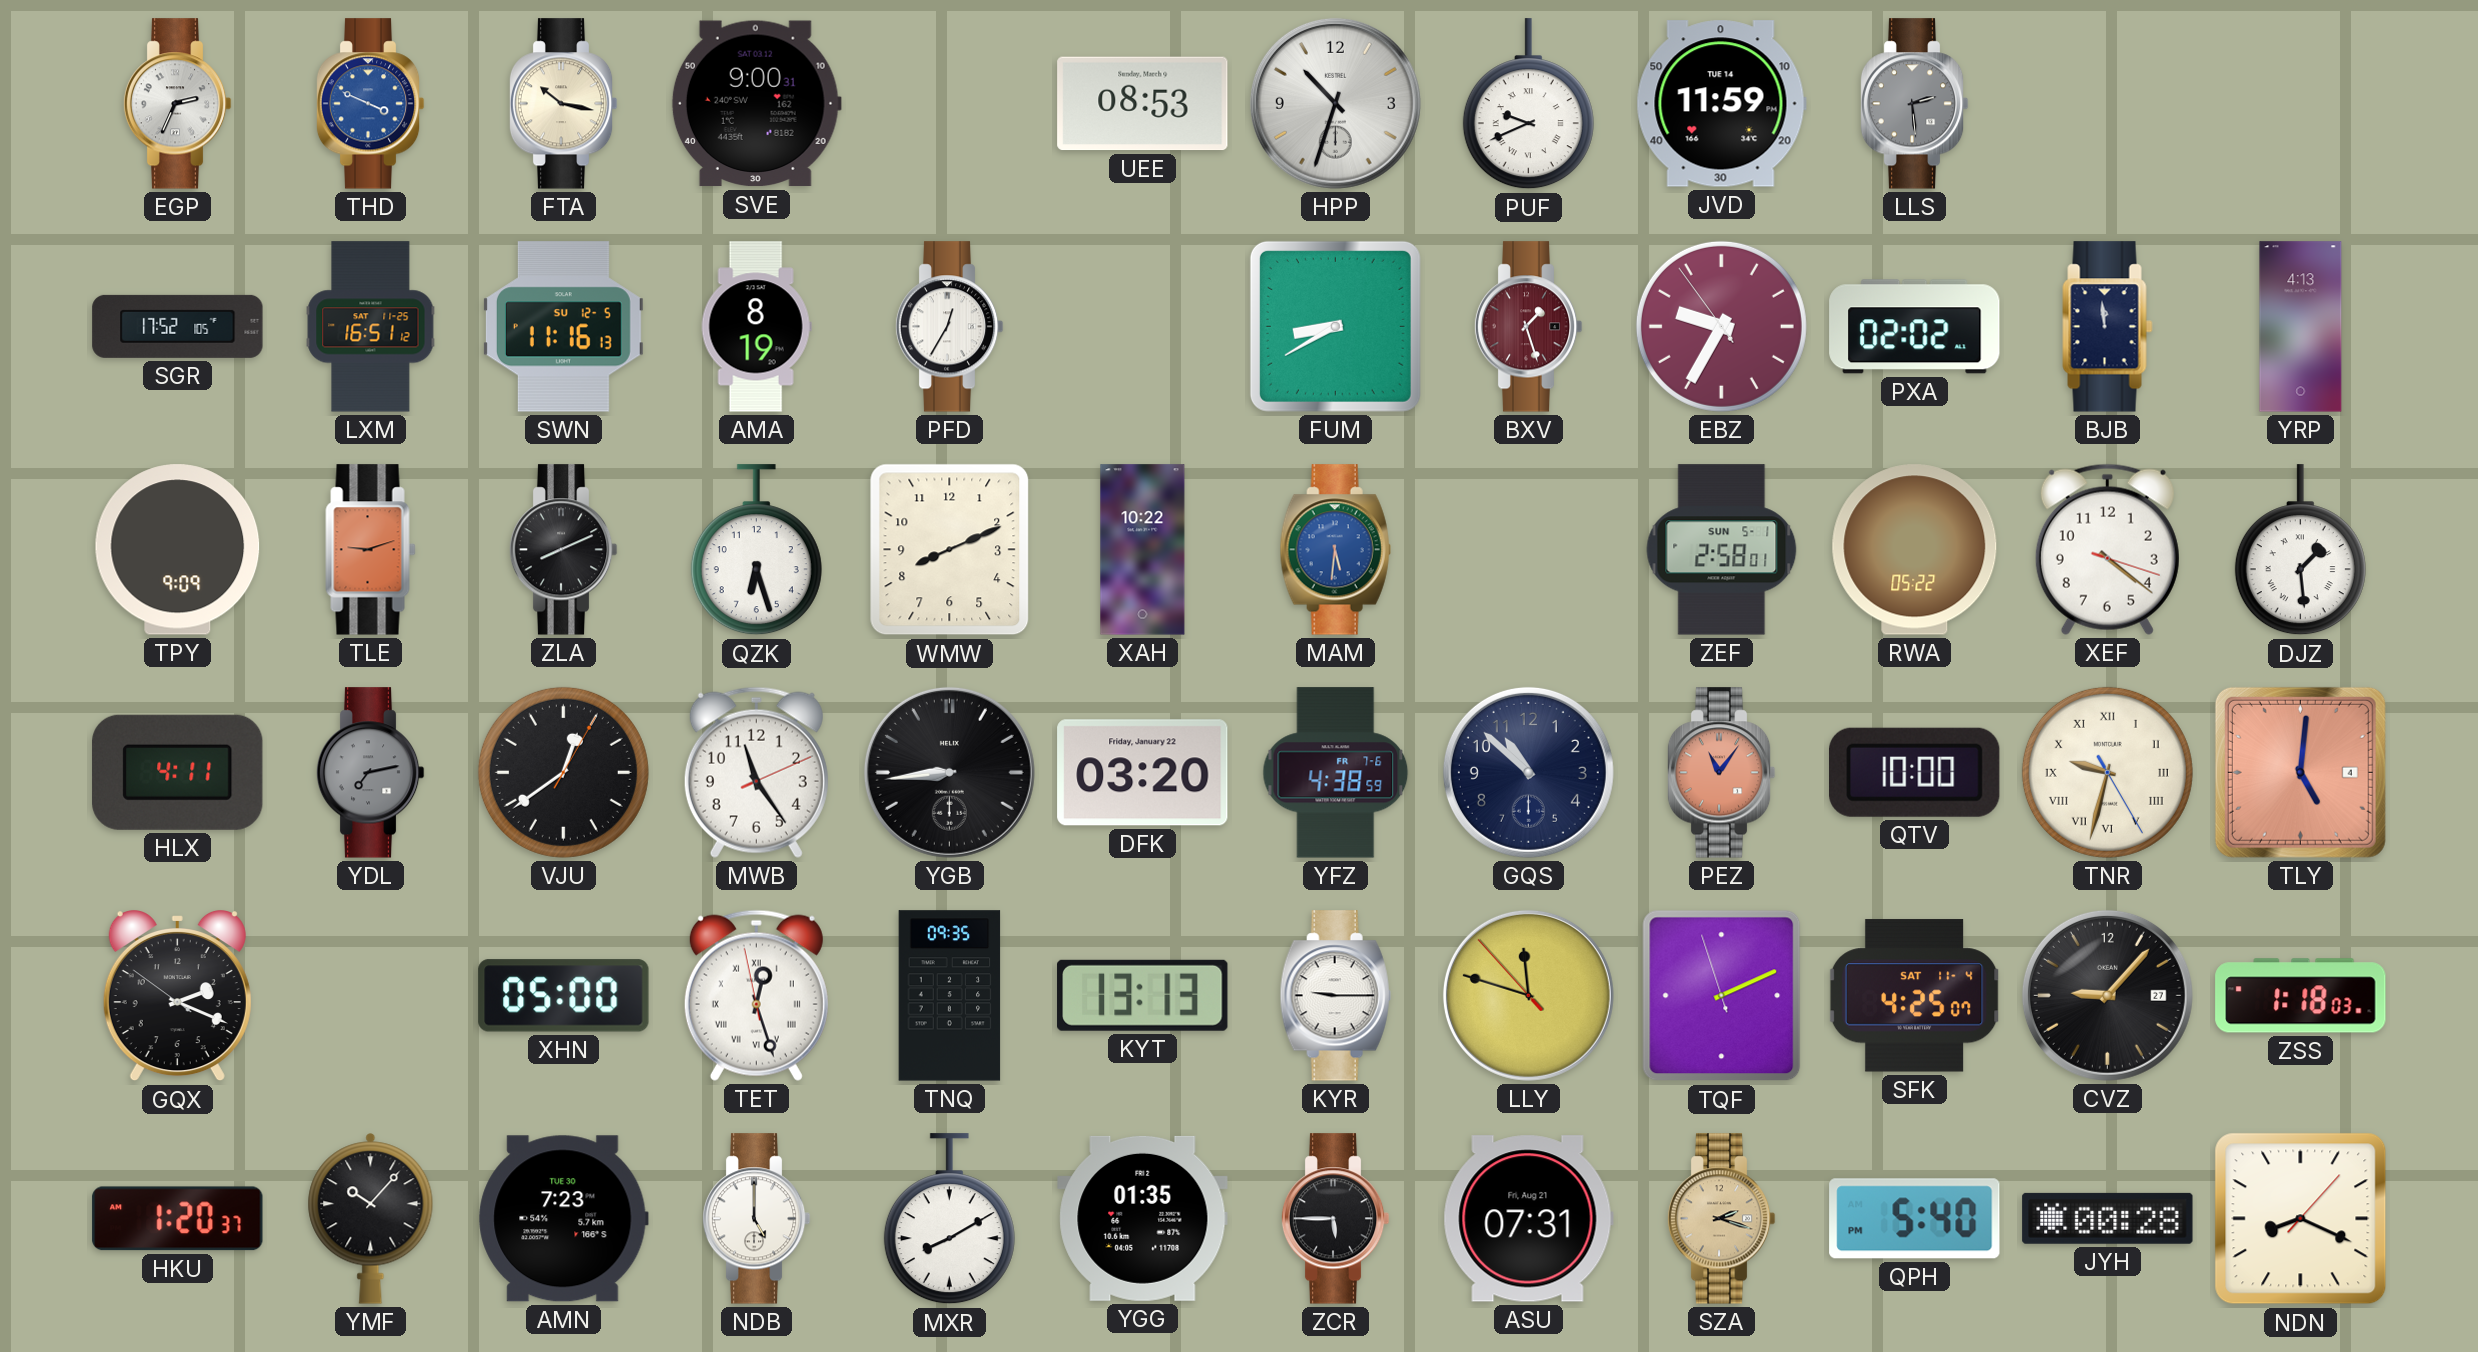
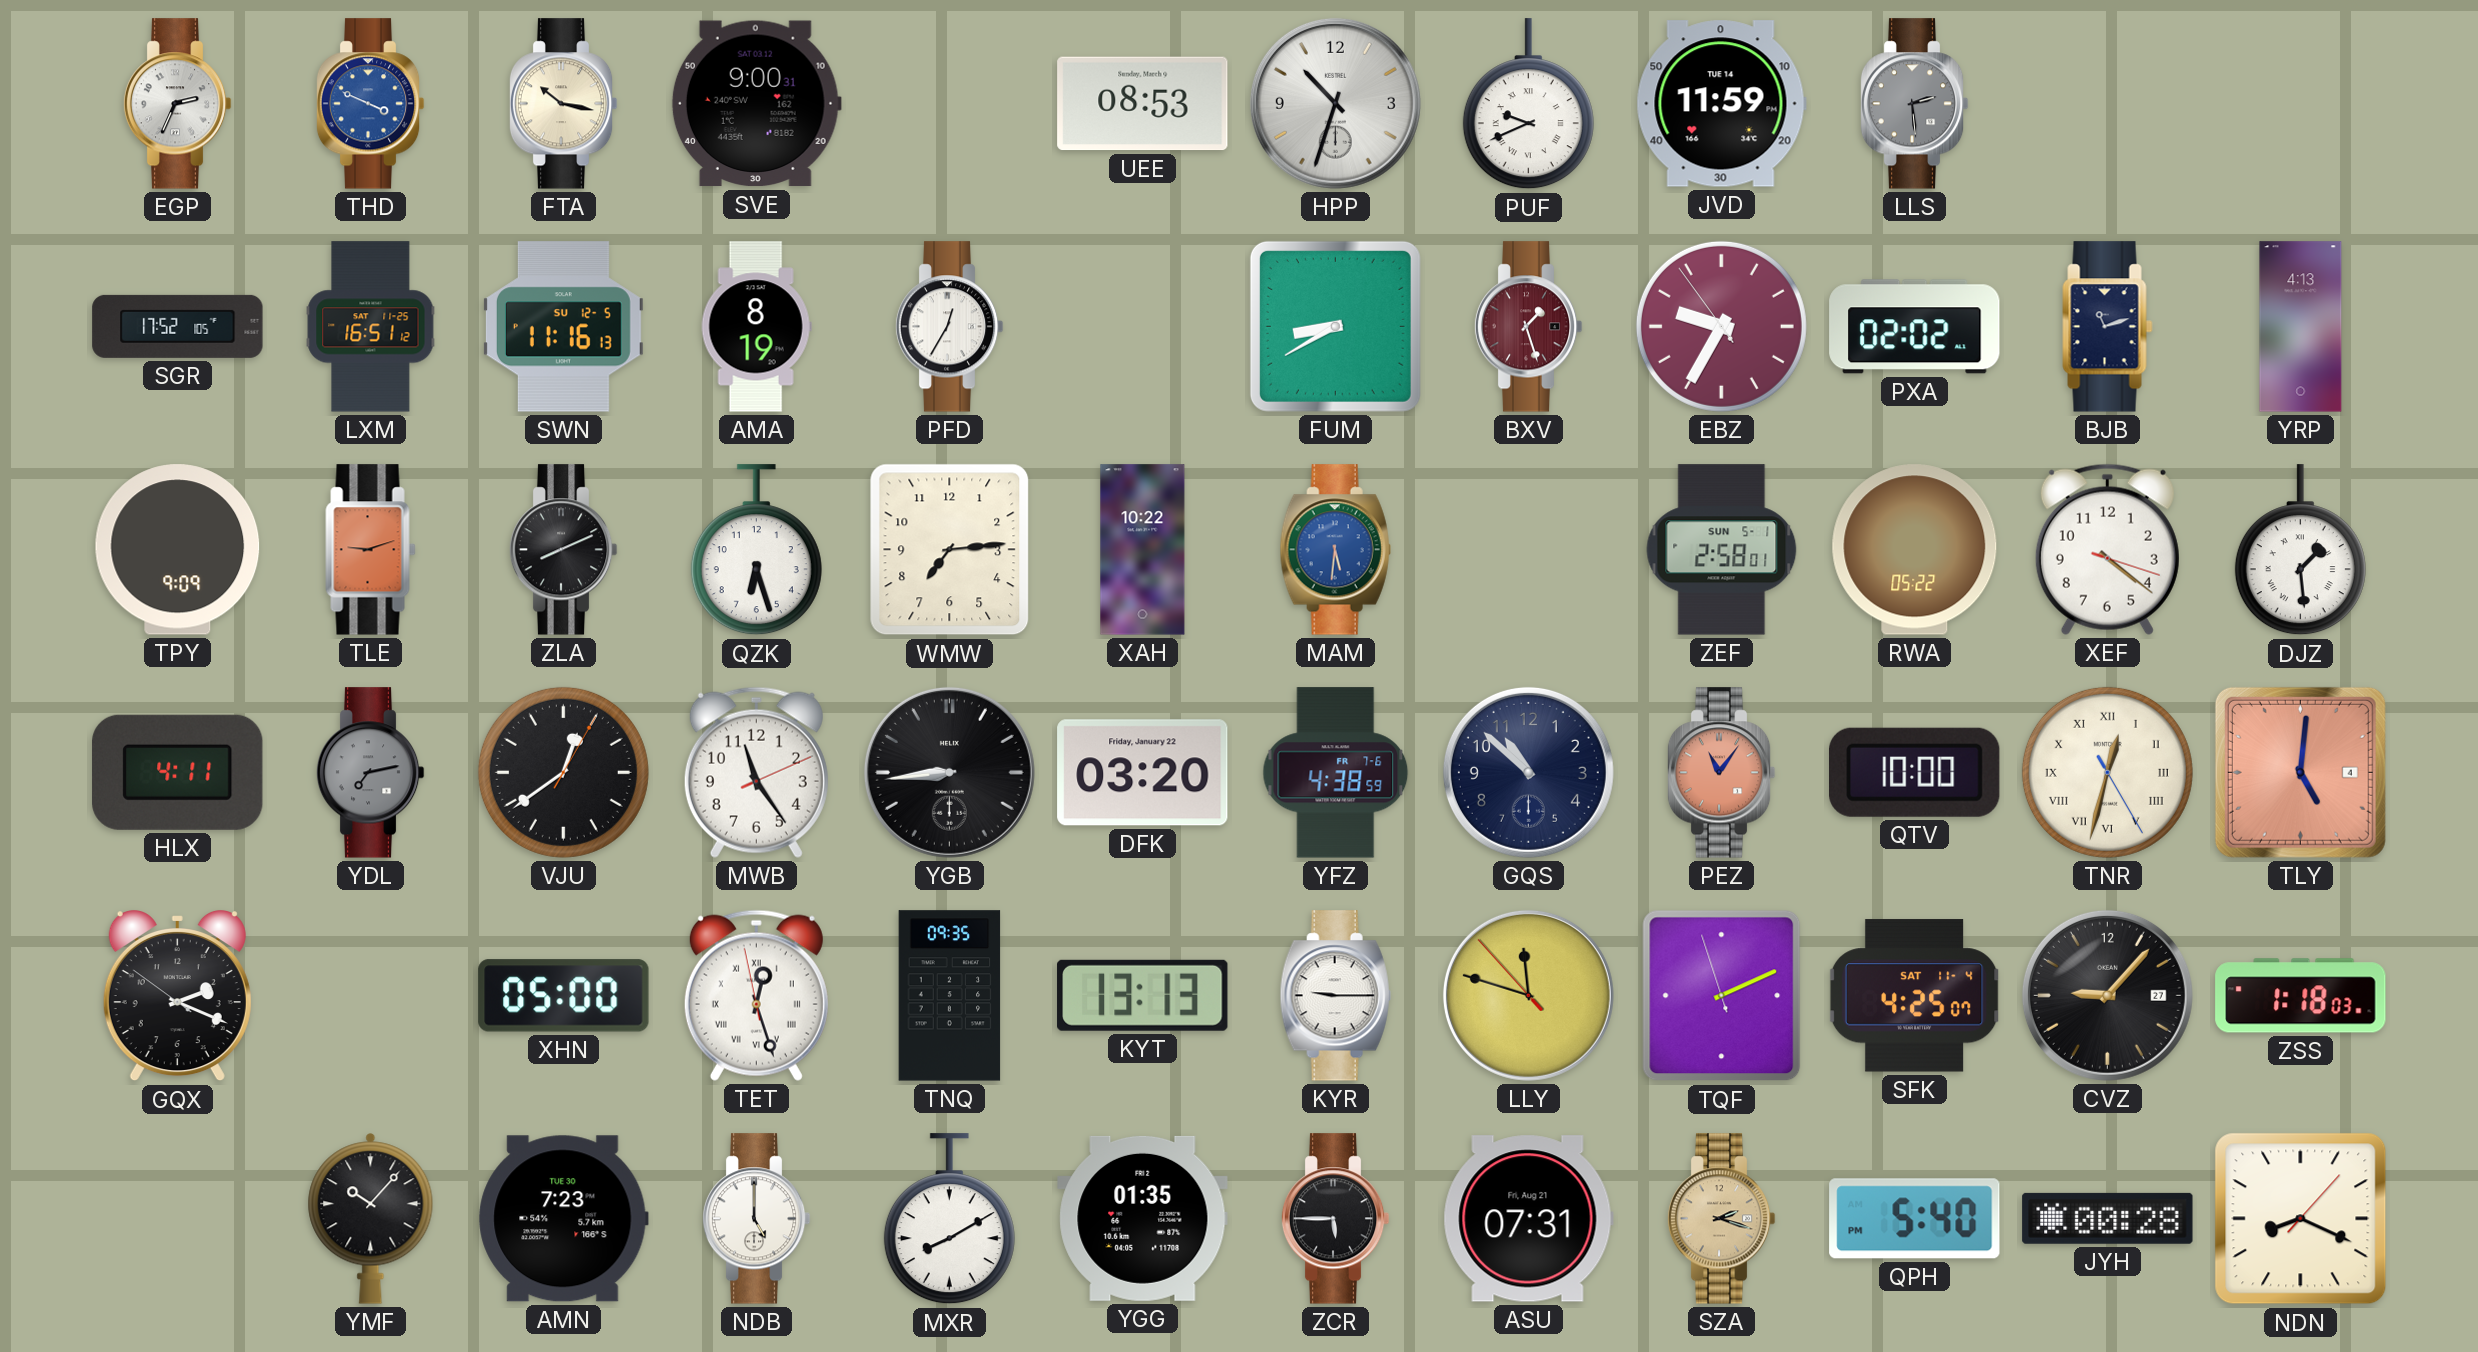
BJB: 11:59 -> 11:12 (2108, 327)
WMW: 8:11 -> 7:14 (950, 550)
TNR: 9:32 -> 12:32 (2107, 772)
HKU: 1:20 -> none (178, 1219)
